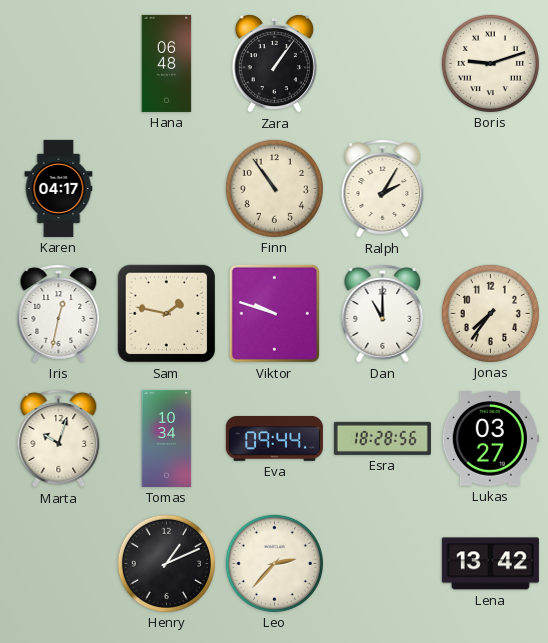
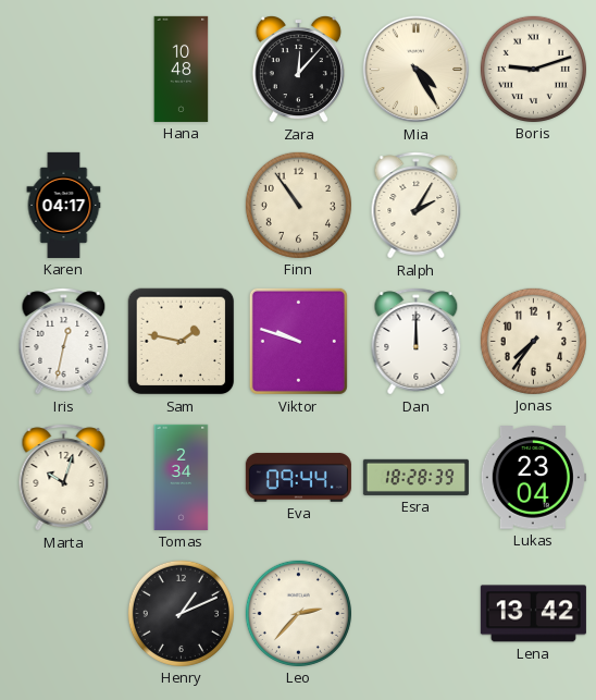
Hana: 06:48 -> 10:48 (182, 69)
Zara: 1:06 -> 12:07 (298, 69)
Mia: none -> 4:25 (417, 70)
Dan: 11:00 -> 12:00 (417, 342)
Tomas: 10:34 -> 2:34 (182, 477)
Esra: 18:28:56 -> 18:28:39 (415, 477)
Lukas: 03:27 -> 23:04 (533, 478)
